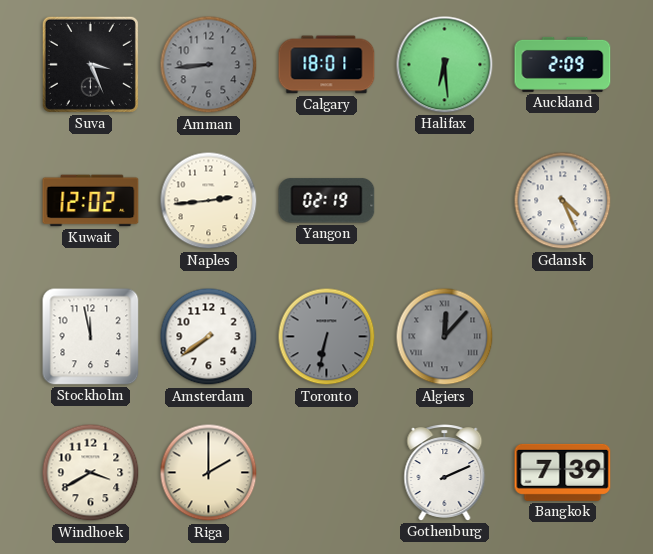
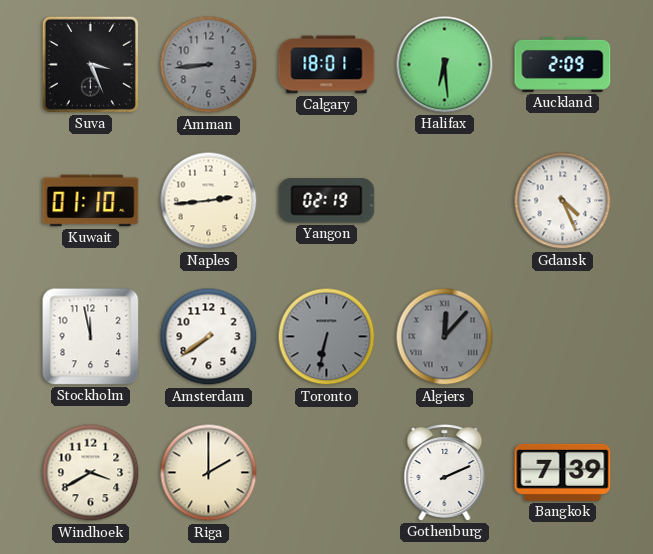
Kuwait: 12:02 -> 01:10 (91, 201)
